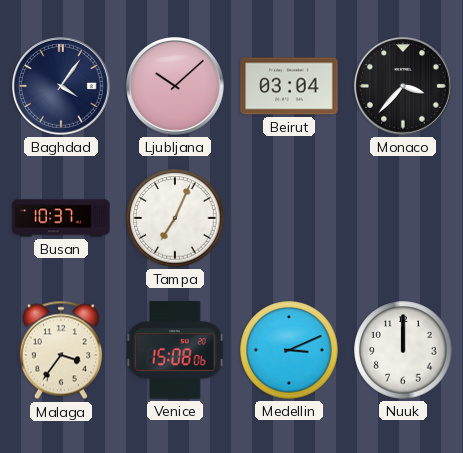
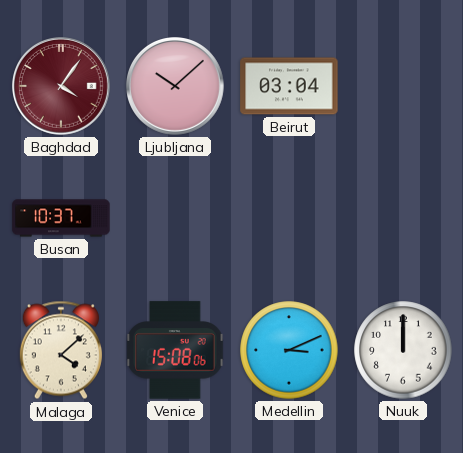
Baghdad dial: navy -> burgundy (62, 87)
Monaco: 3:37 -> none (404, 87)
Tampa: 7:04 -> none (175, 218)
Malaga: 3:36 -> 4:08 (61, 350)
